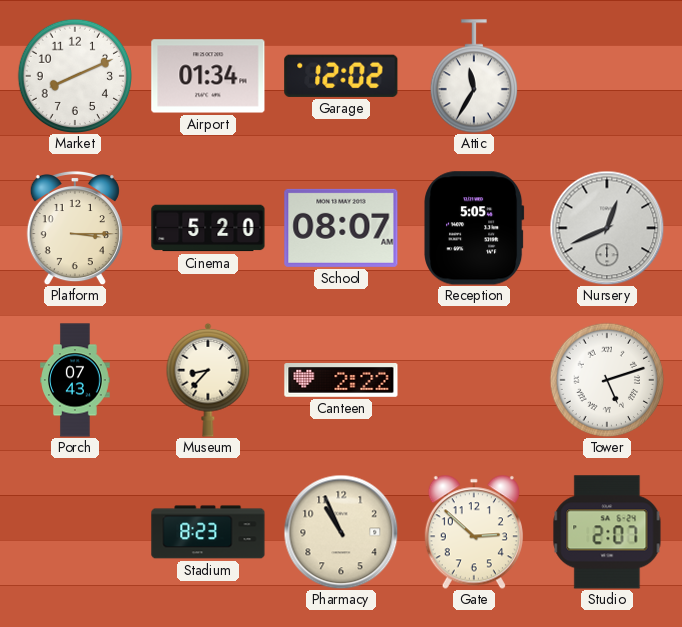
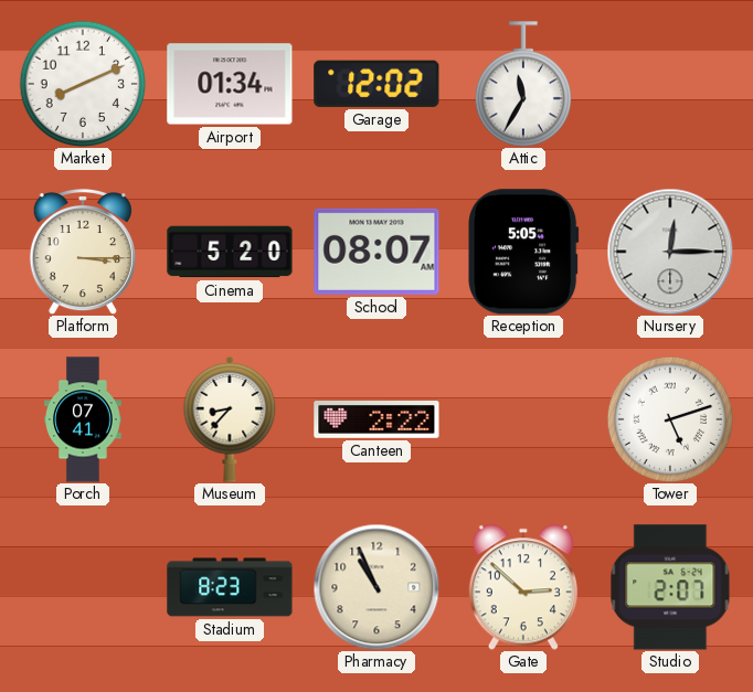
Nursery: 12:41 -> 12:15 (670, 252)
Porch: 07:43 -> 07:41 (83, 419)
